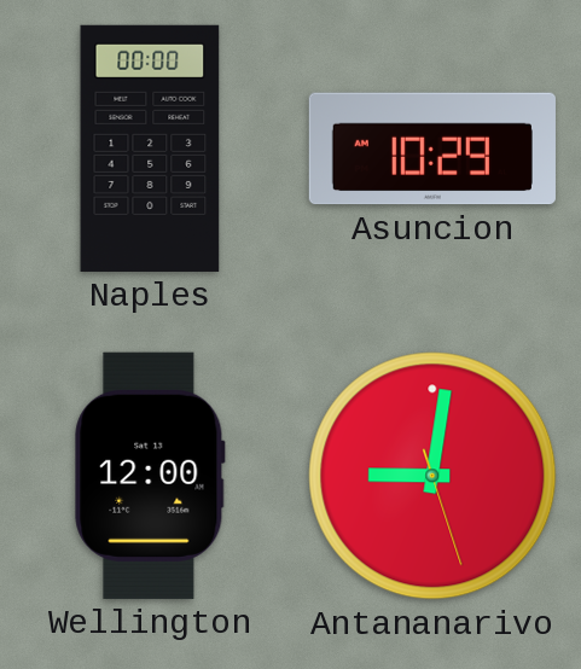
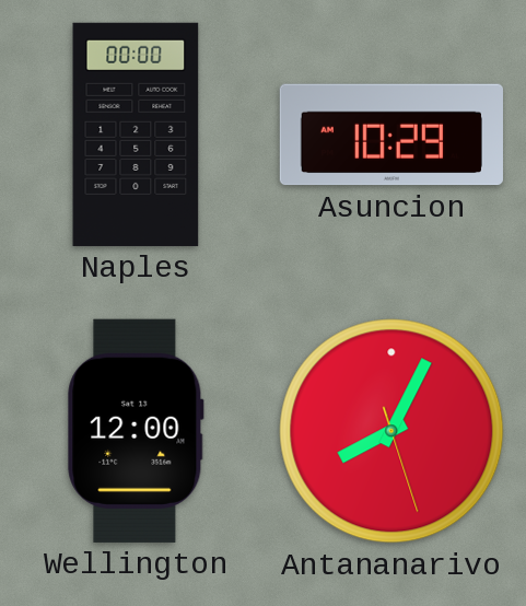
Antananarivo: 9:01 -> 8:04 (391, 431)
